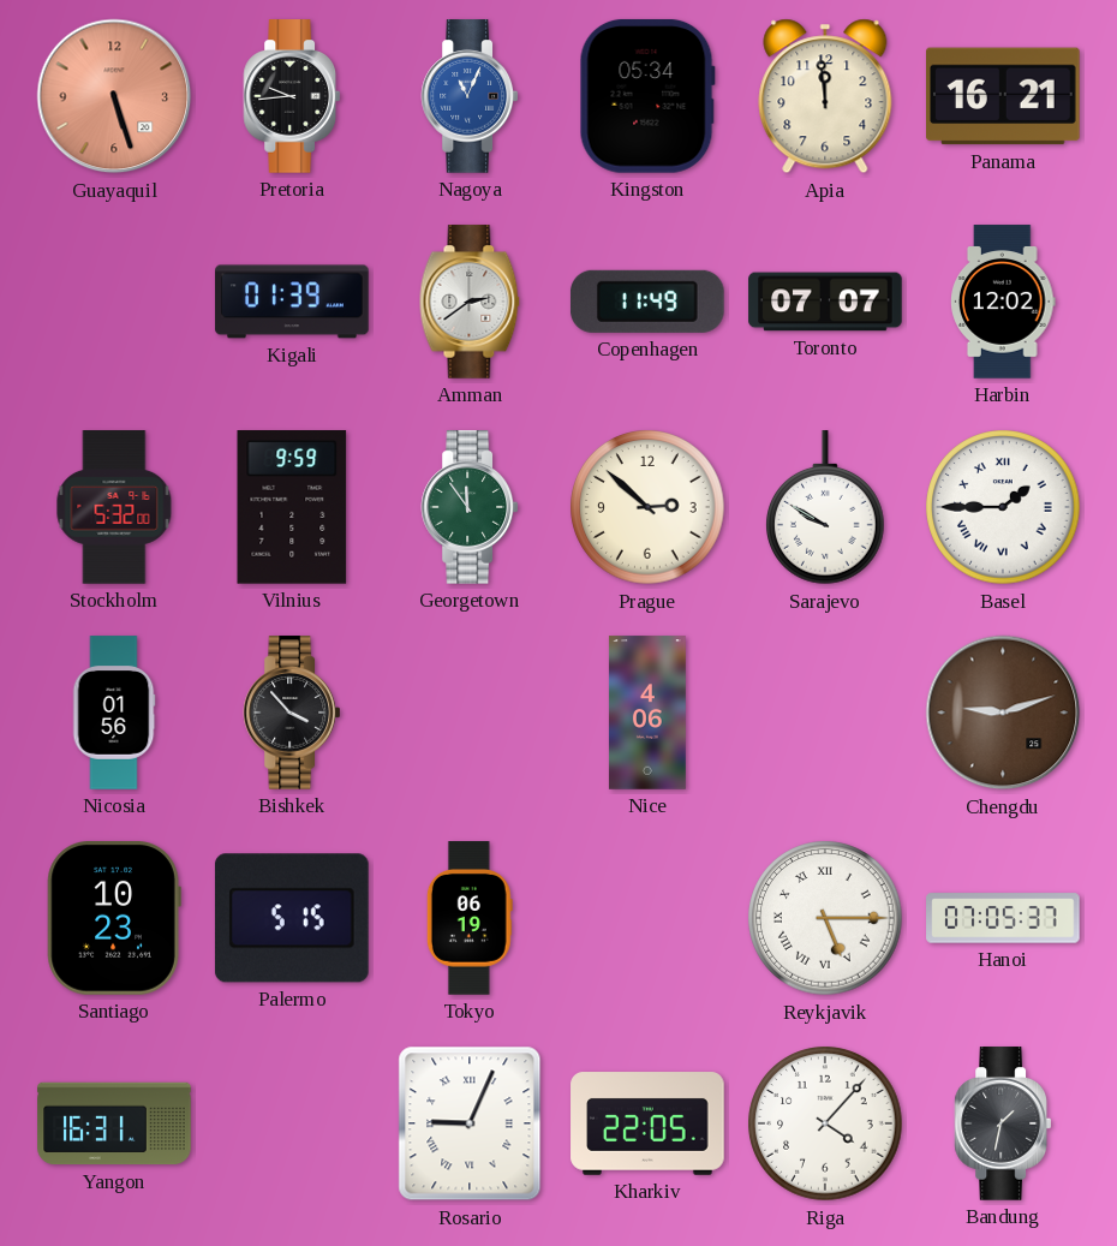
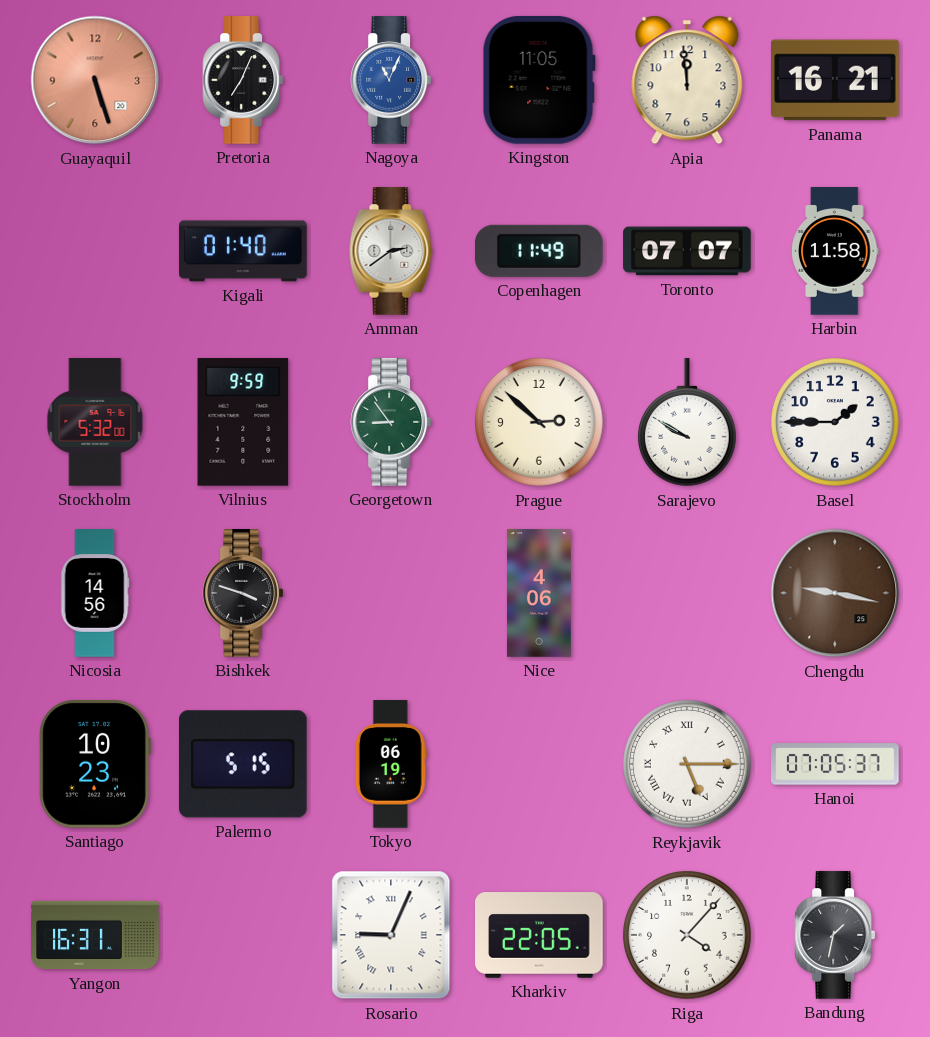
Pretoria: 9:44 -> 7:04 (243, 80)
Kingston: 05:34 -> 11:05 (539, 80)
Kigali: 01:39 -> 01:40 (243, 251)
Harbin: 12:02 -> 11:58 (836, 251)
Georgetown: 11:54 -> 8:54 (391, 422)
Basel numerals: Roman -> Arabic (835, 422)
Nicosia: 01:56 -> 14:56 (95, 593)
Bishkek: 3:53 -> 3:48 (243, 593)
Chengdu: 9:12 -> 9:17 (835, 593)
